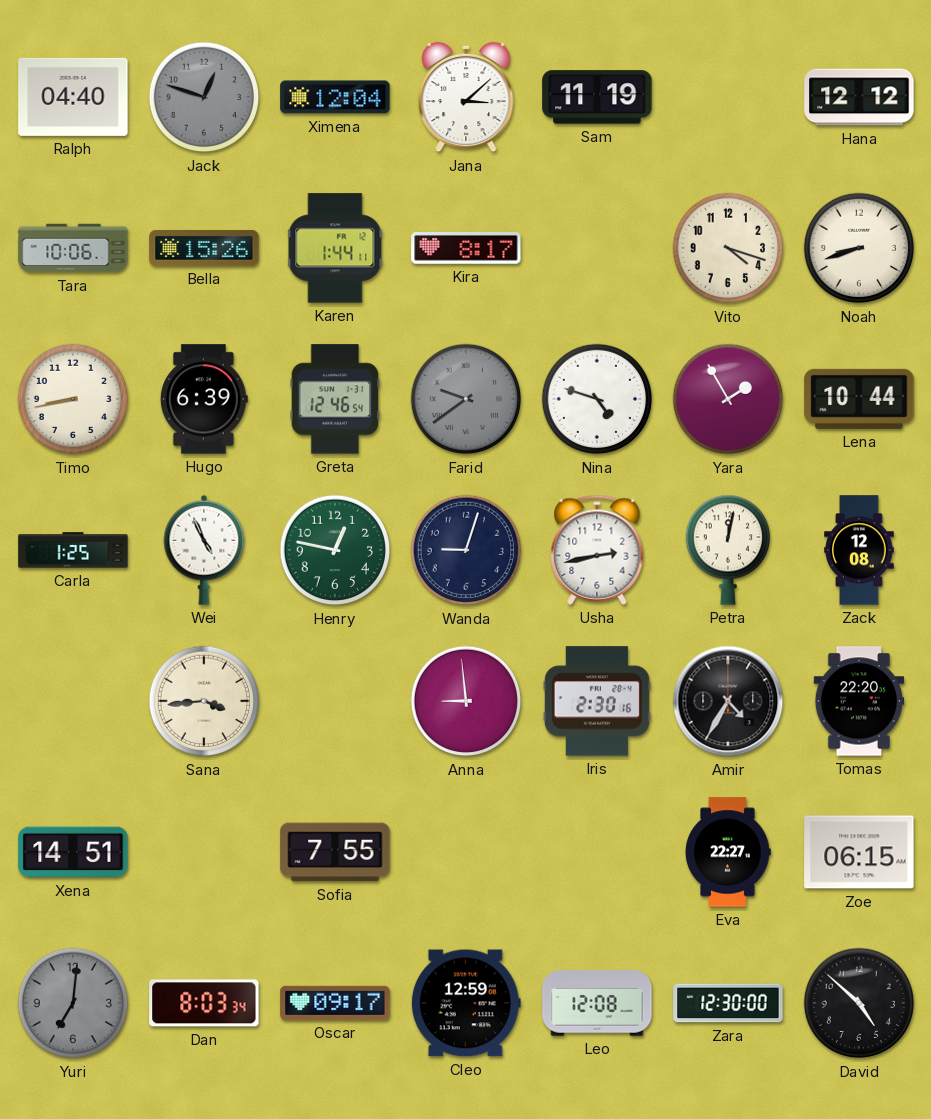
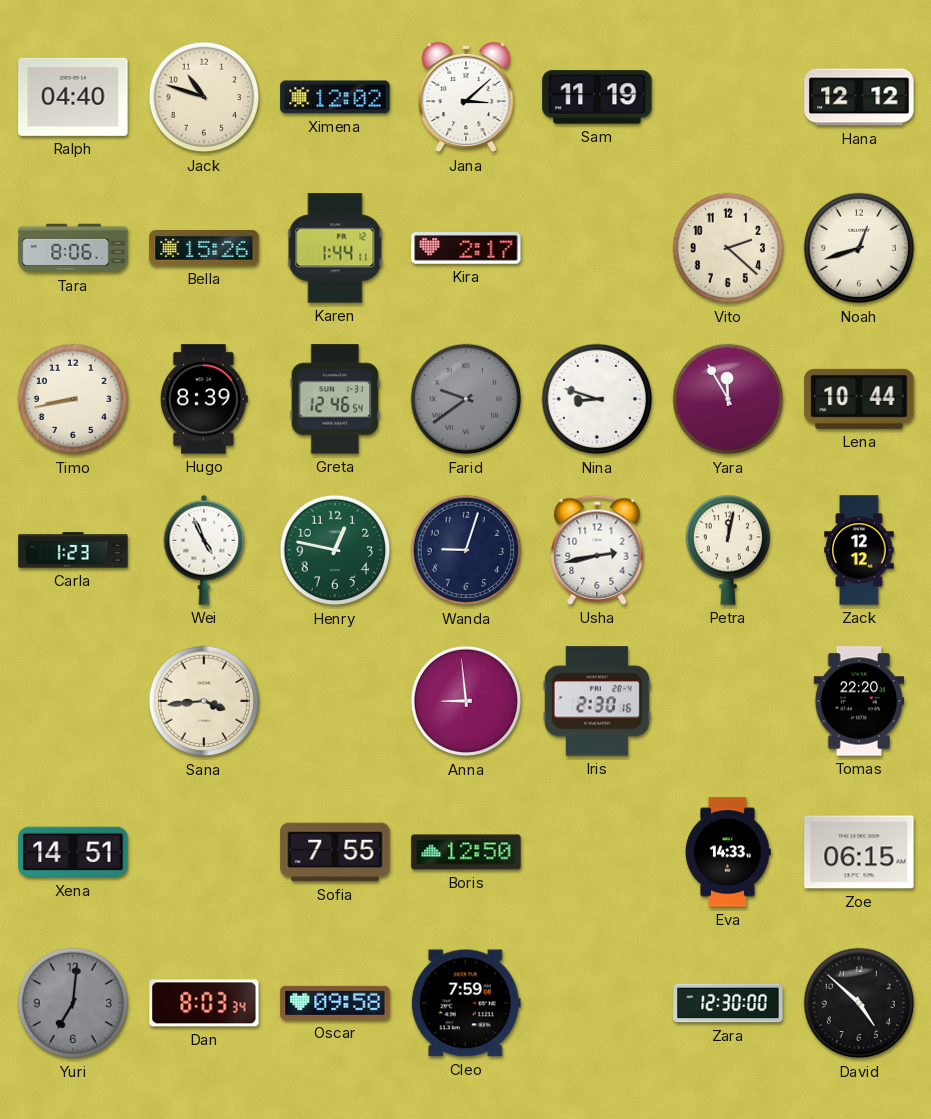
Jack: 12:48 -> 10:48 (204, 97)
Jack dial: grey -> cream (204, 97)
Ximena: 12:04 -> 12:02 (335, 97)
Tara: 10:06 -> 8:06 (73, 248)
Kira: 8:17 -> 2:17 (466, 249)
Vito: 4:18 -> 2:22 (728, 248)
Noah: 8:42 -> 12:42 (859, 248)
Hugo: 6:39 -> 8:39 (204, 399)
Nina: 4:48 -> 8:48 (597, 399)
Yara: 1:55 -> 11:55 (728, 399)
Carla: 1:25 -> 1:23 (73, 550)
Zack: 12:08 -> 12:12 (859, 550)
Amir: 4:35 -> none (728, 701)
Boris: none -> 12:50 (466, 852)
Eva: 22:27 -> 14:33 (728, 852)
Oscar: 09:17 -> 09:58 (335, 1003)
Cleo: 12:59 -> 7:59 (466, 1003)
Leo: 12:08 -> none (597, 1003)
